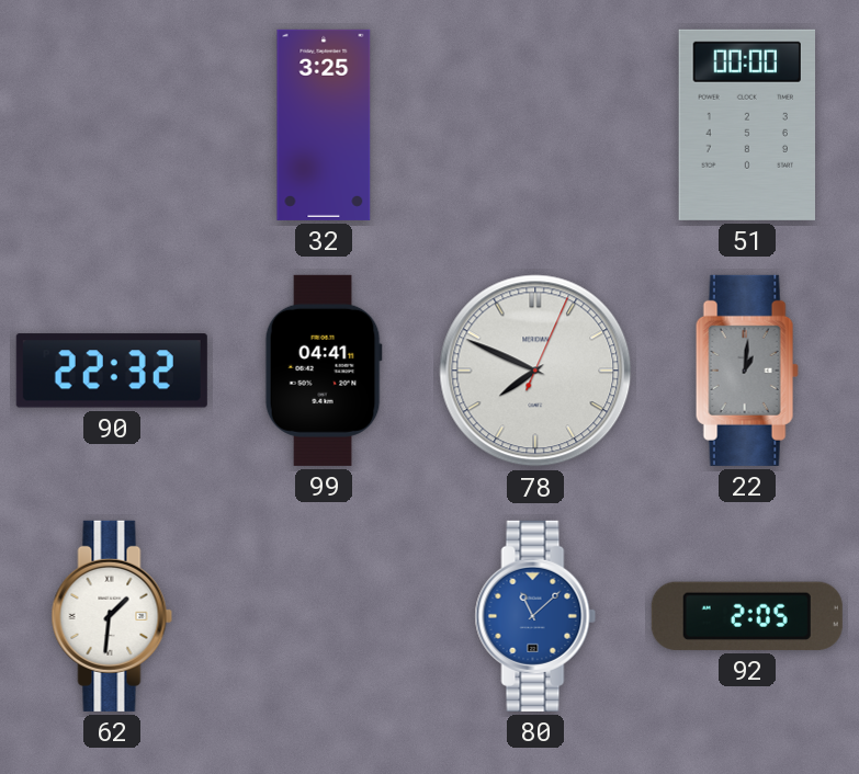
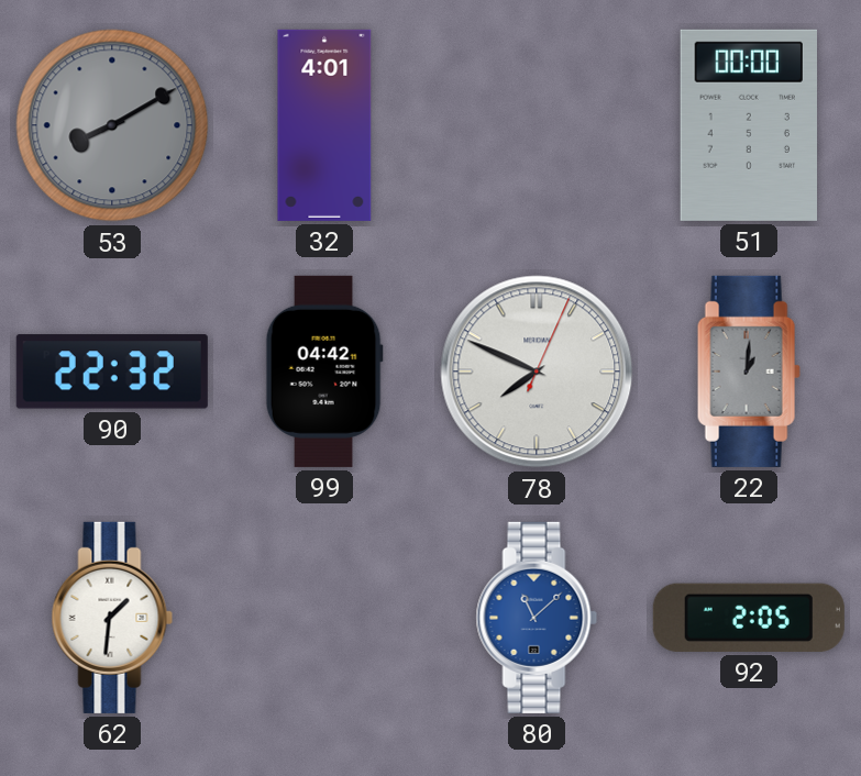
53: none -> 8:10 (112, 125)
32: 3:25 -> 4:01 (324, 125)
99: 04:41 -> 04:42 (324, 372)
